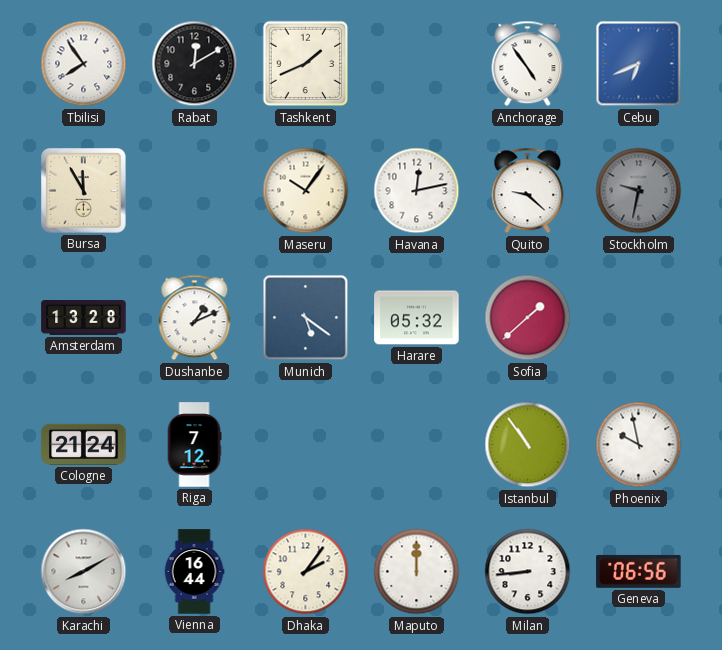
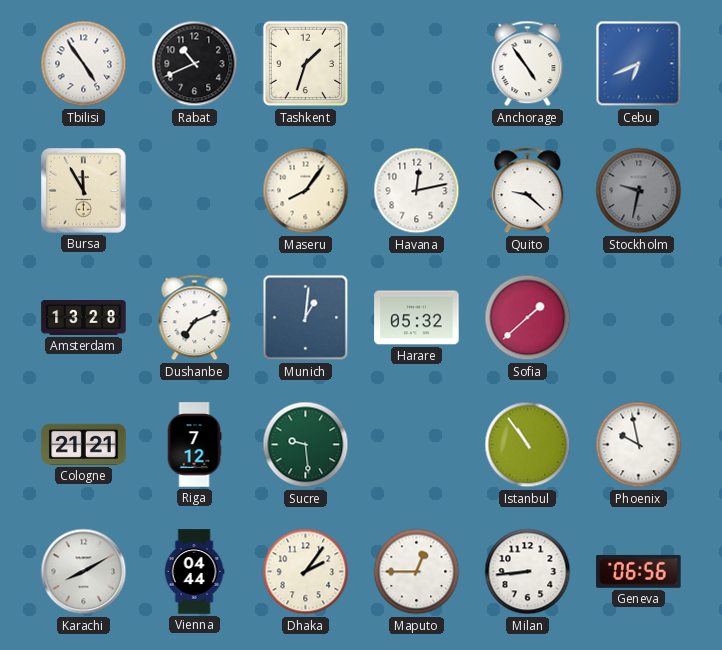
Tbilisi: 7:54 -> 4:54 (84, 64)
Rabat: 12:10 -> 10:41 (195, 64)
Tashkent: 1:41 -> 1:33 (306, 64)
Maseru: 10:06 -> 8:06 (306, 191)
Dushanbe: 1:11 -> 7:11 (195, 318)
Munich: 5:21 -> 1:01 (306, 318)
Cologne: 21:24 -> 21:21 (84, 444)
Sucre: none -> 9:29 (306, 445)
Vienna: 16:44 -> 04:44 (194, 572)
Maputo: 12:00 -> 12:45 (417, 572)
